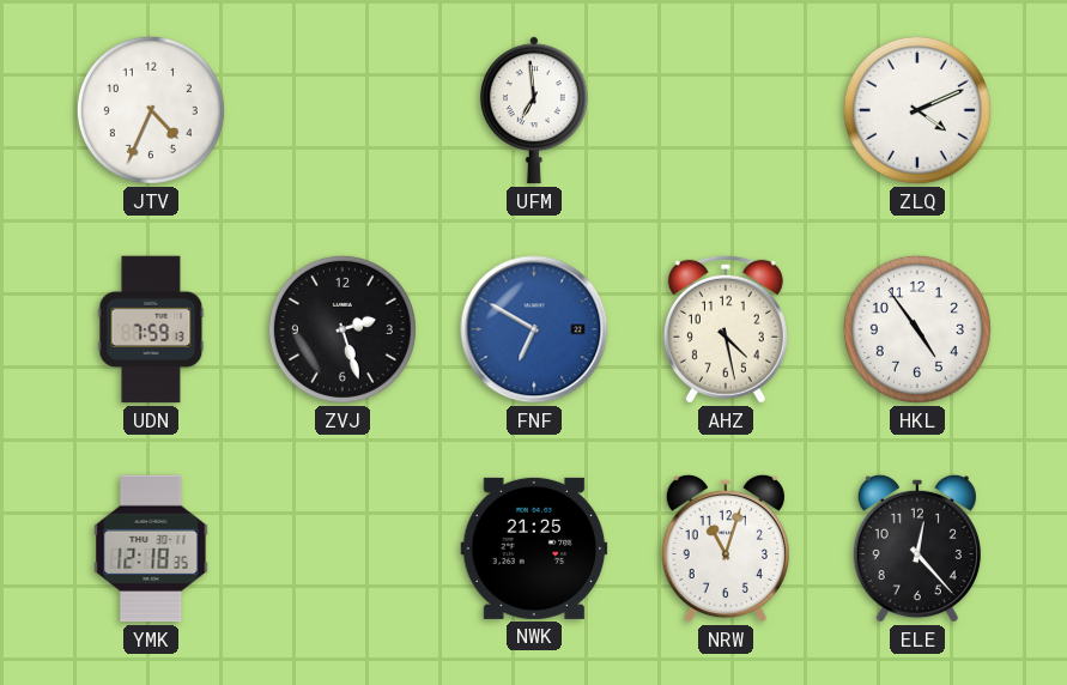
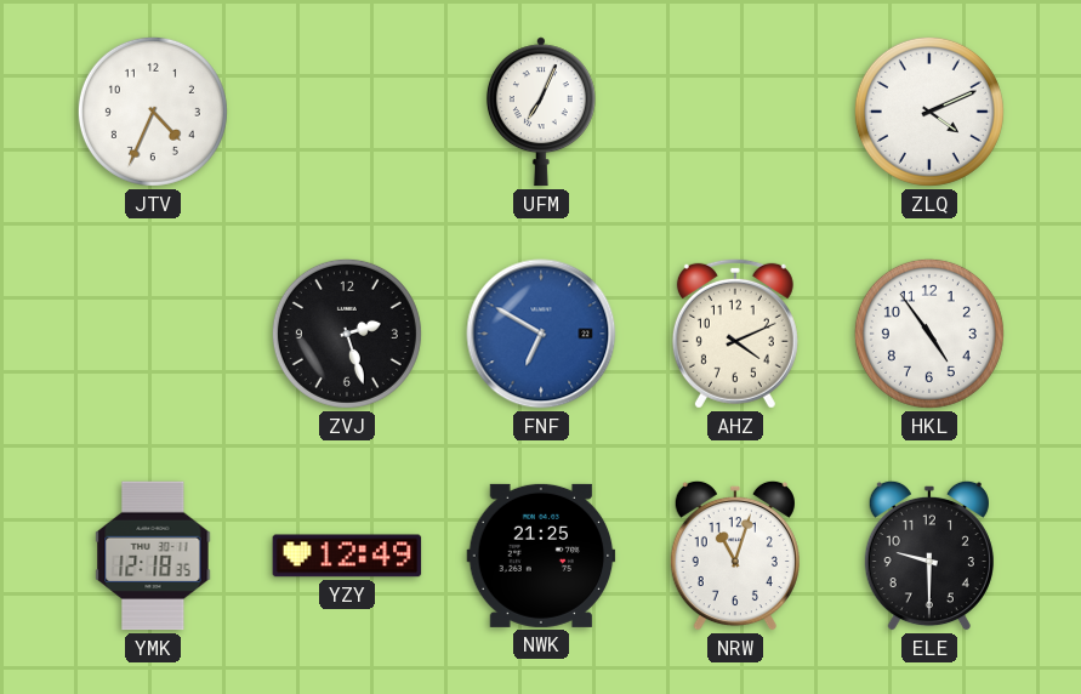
UFM: 6:59 -> 7:04 (541, 112)
UDN: 7:59 -> none (151, 329)
AHZ: 4:28 -> 4:11 (735, 334)
YZY: none -> 12:49 (347, 556)
ELE: 12:23 -> 9:30 (929, 556)
